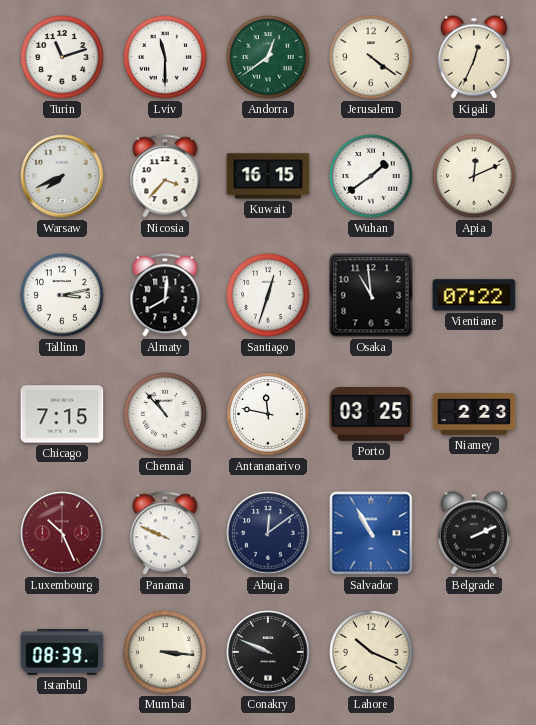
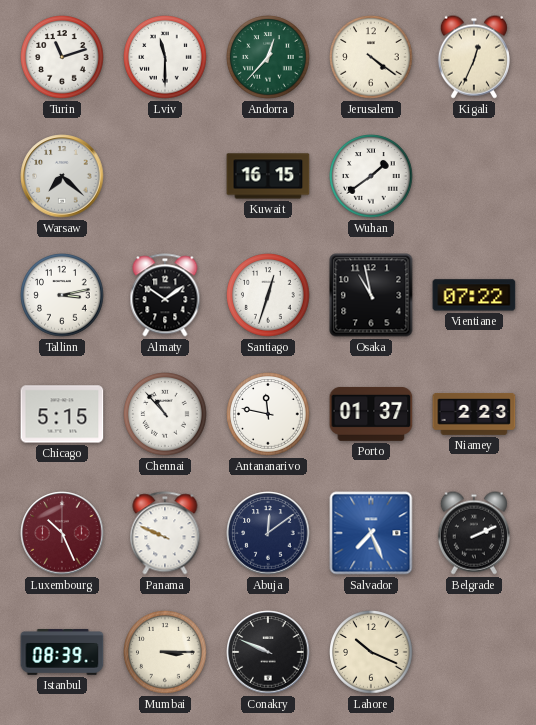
Andorra: 12:39 -> 12:37 (268, 57)
Warsaw: 7:41 -> 7:22 (62, 176)
Nicosia: 3:37 -> none (165, 176)
Apia: 12:11 -> none (474, 176)
Almaty: 8:01 -> 10:09 (165, 295)
Osaka: 10:59 -> 10:58 (371, 295)
Chicago: 7:15 -> 5:15 (62, 414)
Porto: 03:25 -> 01:37 (371, 414)
Salvador: 10:55 -> 7:26 (371, 533)
Mumbai: 3:16 -> 3:15 (165, 652)
